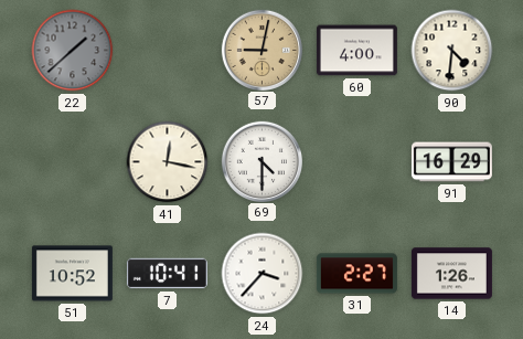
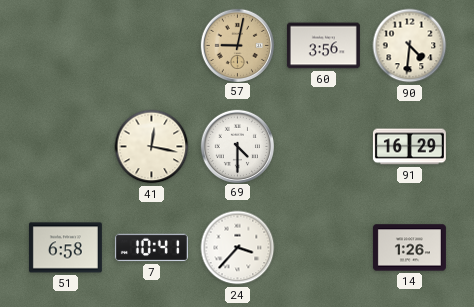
22: 1:38 -> none (73, 51)
60: 4:00 -> 3:56 (323, 46)
51: 10:52 -> 6:58 (65, 248)
31: 2:27 -> none (356, 274)
